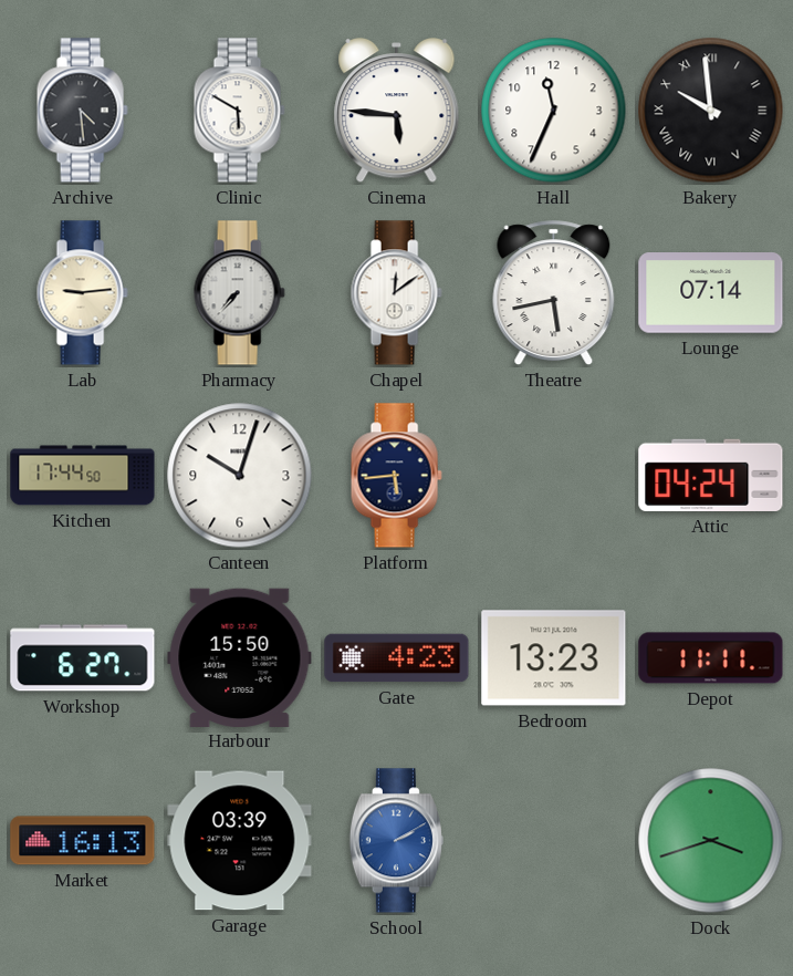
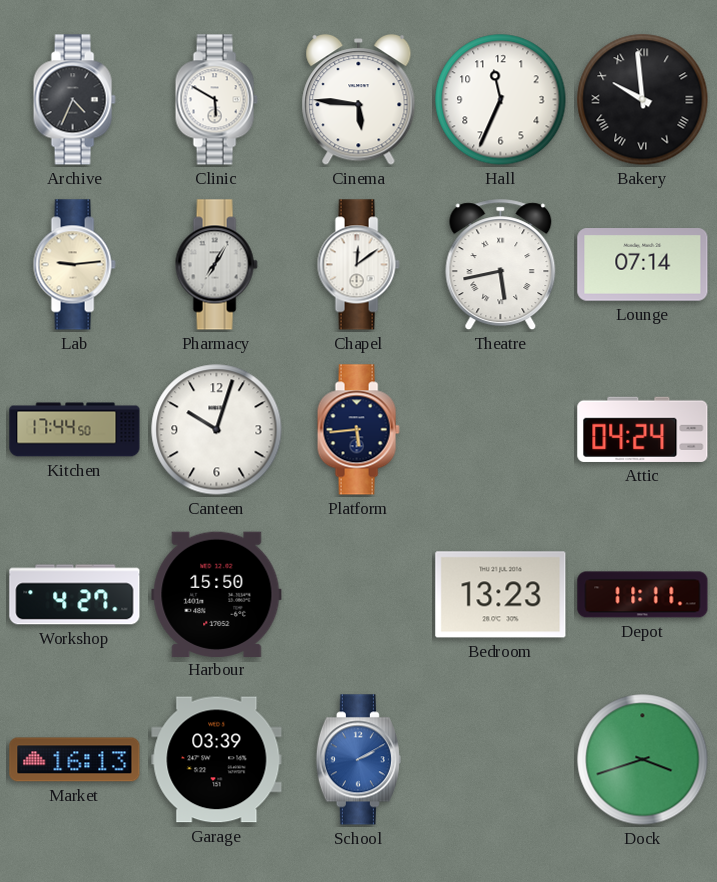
Archive: 4:29 -> 4:34 (74, 100)
Pharmacy: 7:37 -> 7:05 (216, 265)
Workshop: 6:27 -> 4:27 (75, 595)
Gate: 4:23 -> none (397, 658)
